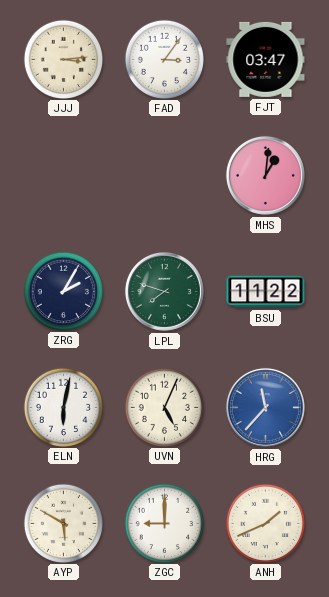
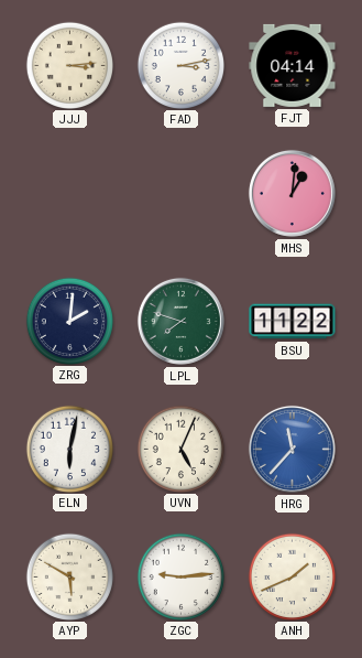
FAD: 3:06 -> 3:13 (180, 65)
FJT: 03:47 -> 04:14 (293, 65)
ZRG: 2:05 -> 2:01 (69, 321)
ZGC: 9:00 -> 9:14 (180, 576)
